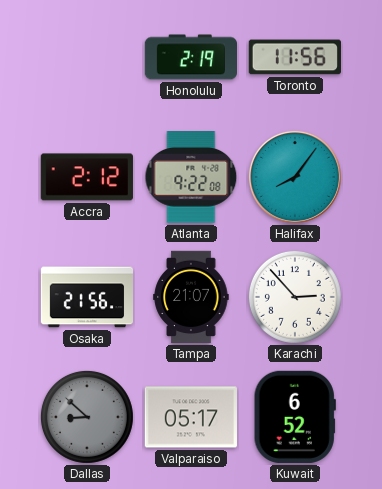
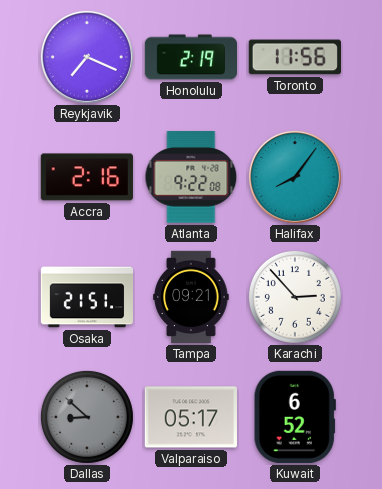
Reykjavik: none -> 7:19 (87, 57)
Accra: 2:12 -> 2:16 (87, 177)
Osaka: 21:56 -> 21:51 (86, 297)
Tampa: 21:07 -> 09:21 (191, 297)
